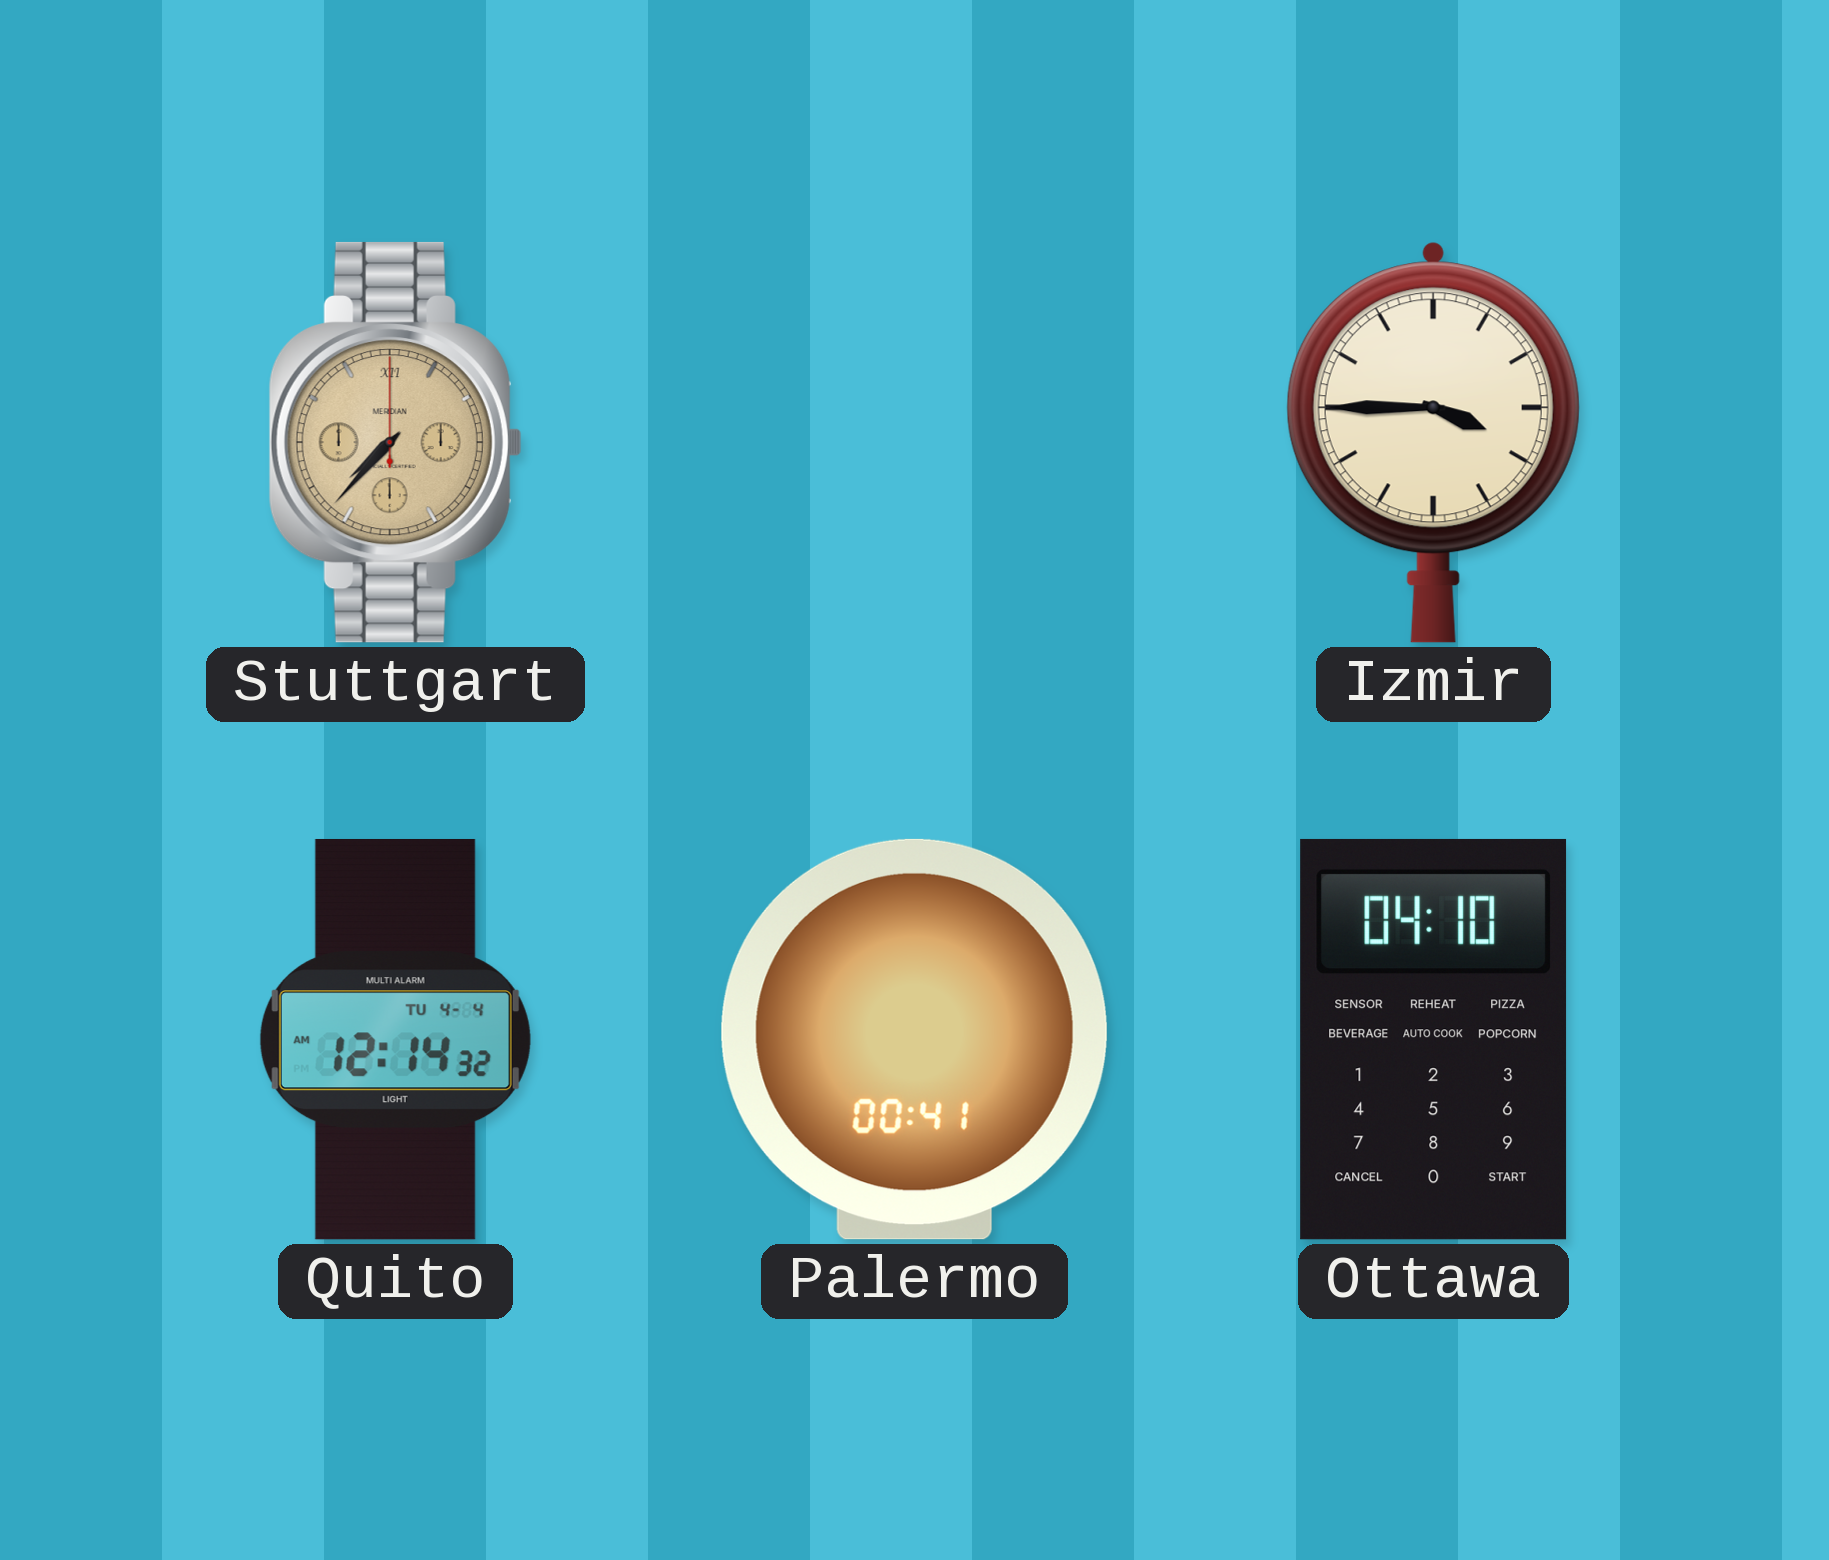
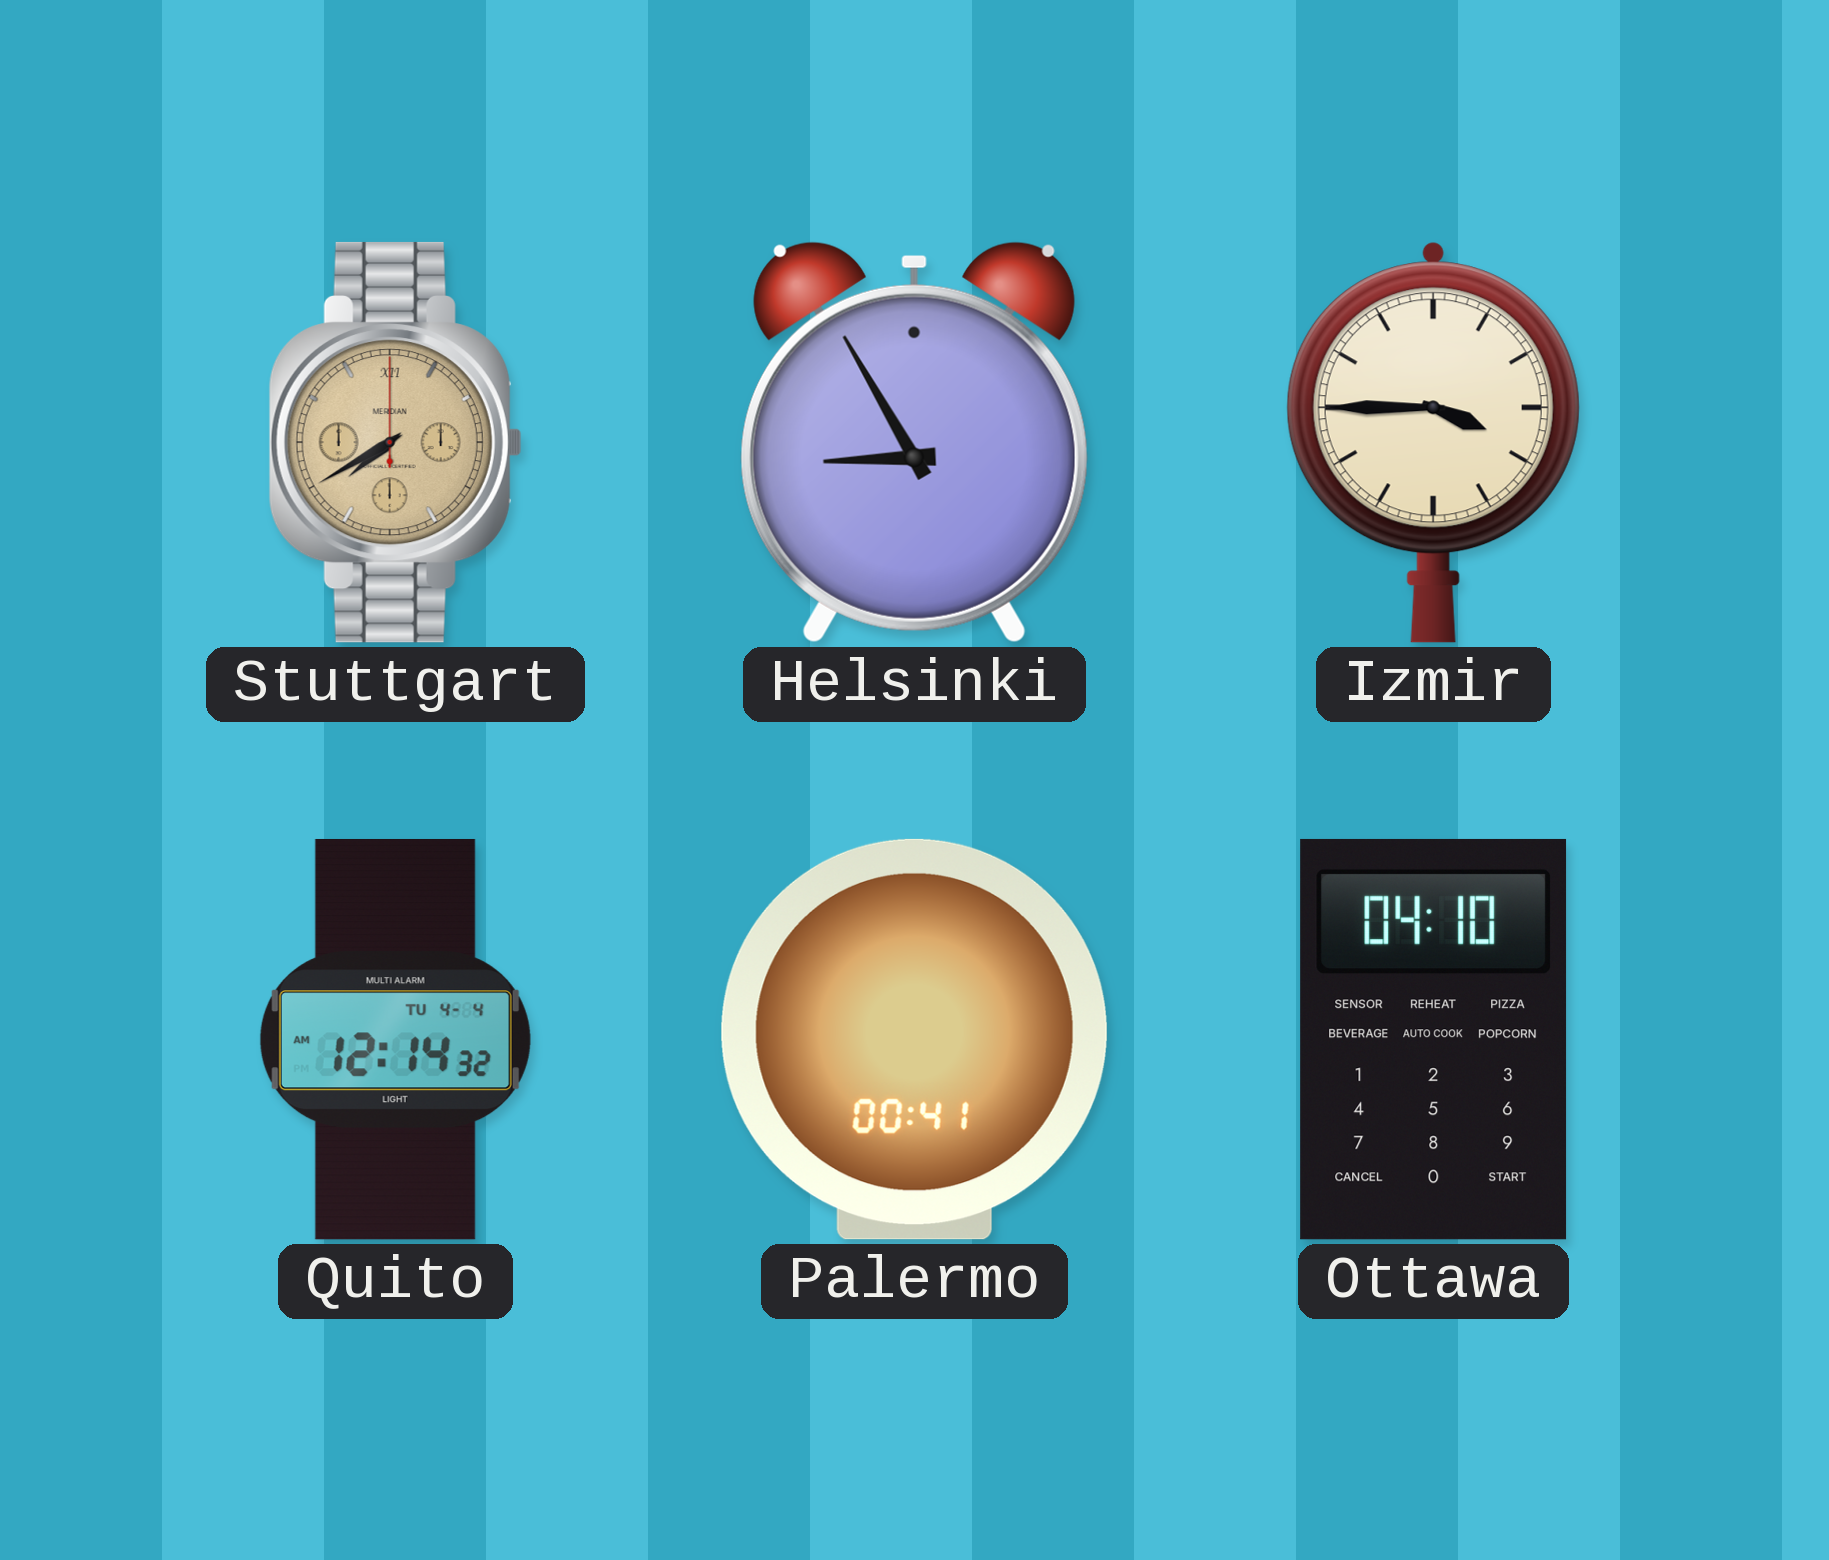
Stuttgart: 7:37 -> 7:40 (395, 442)
Helsinki: none -> 8:55 (914, 442)
